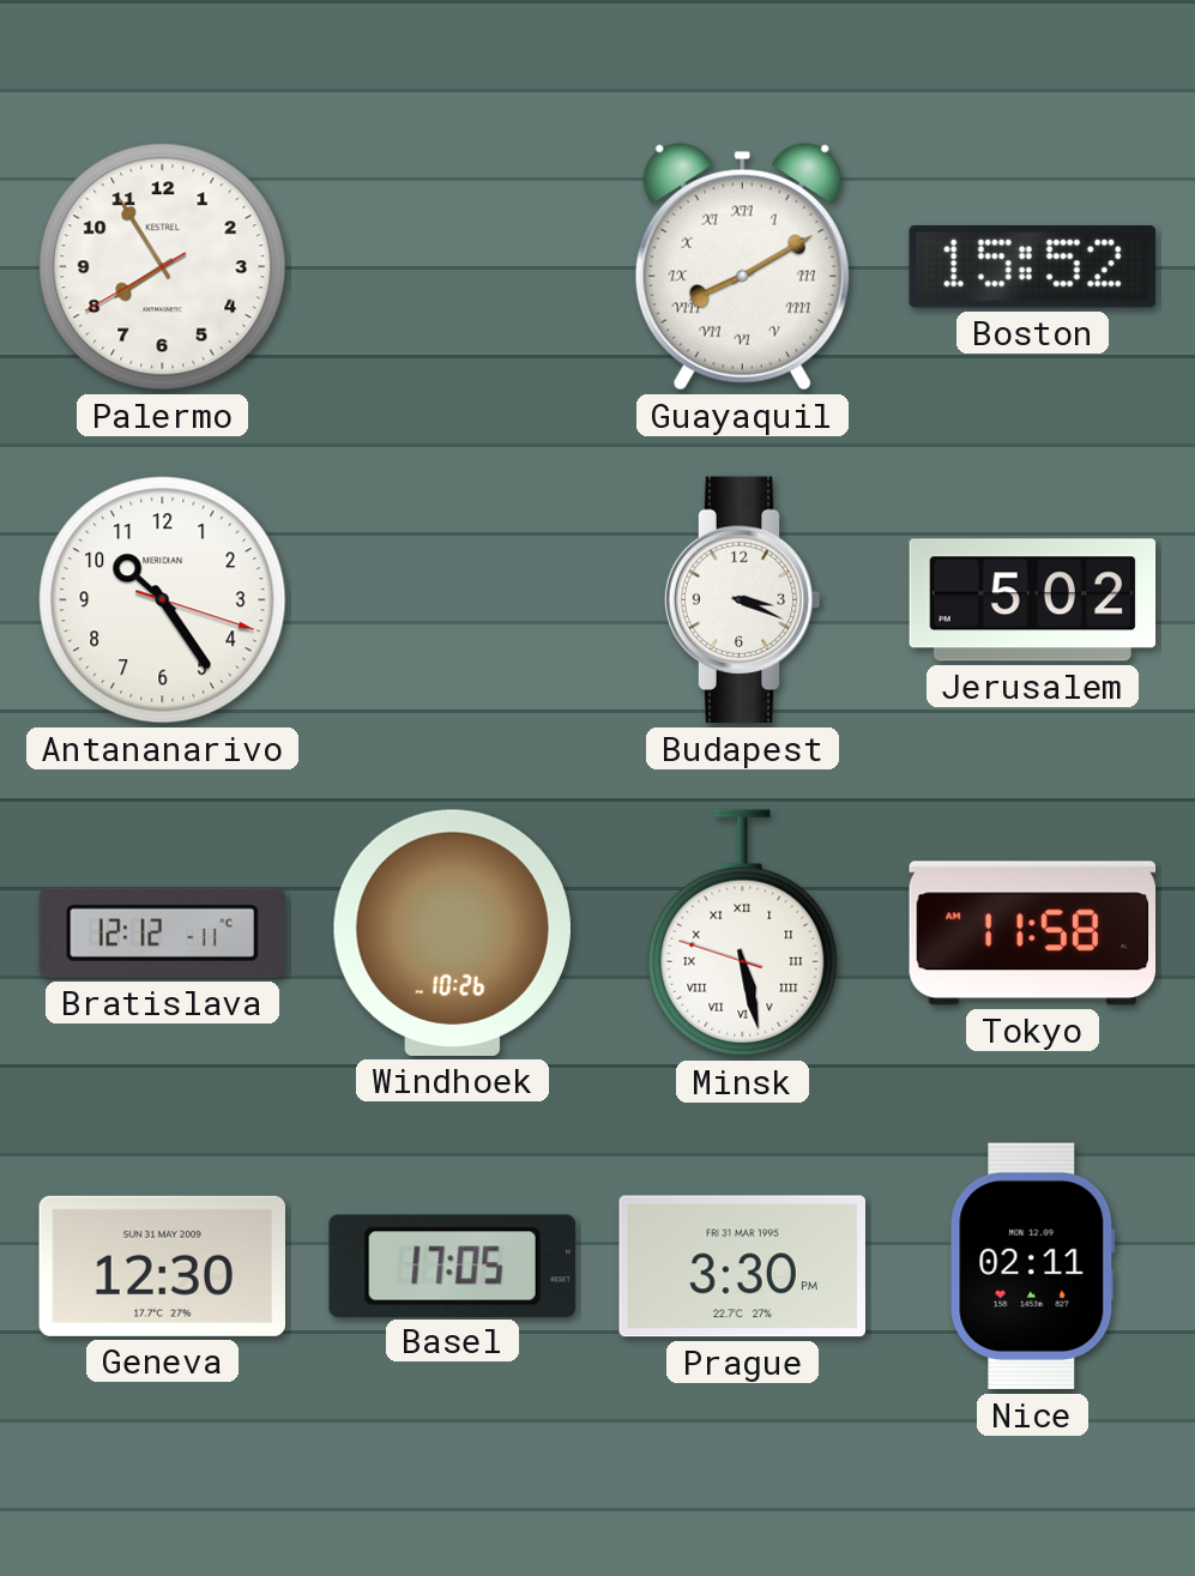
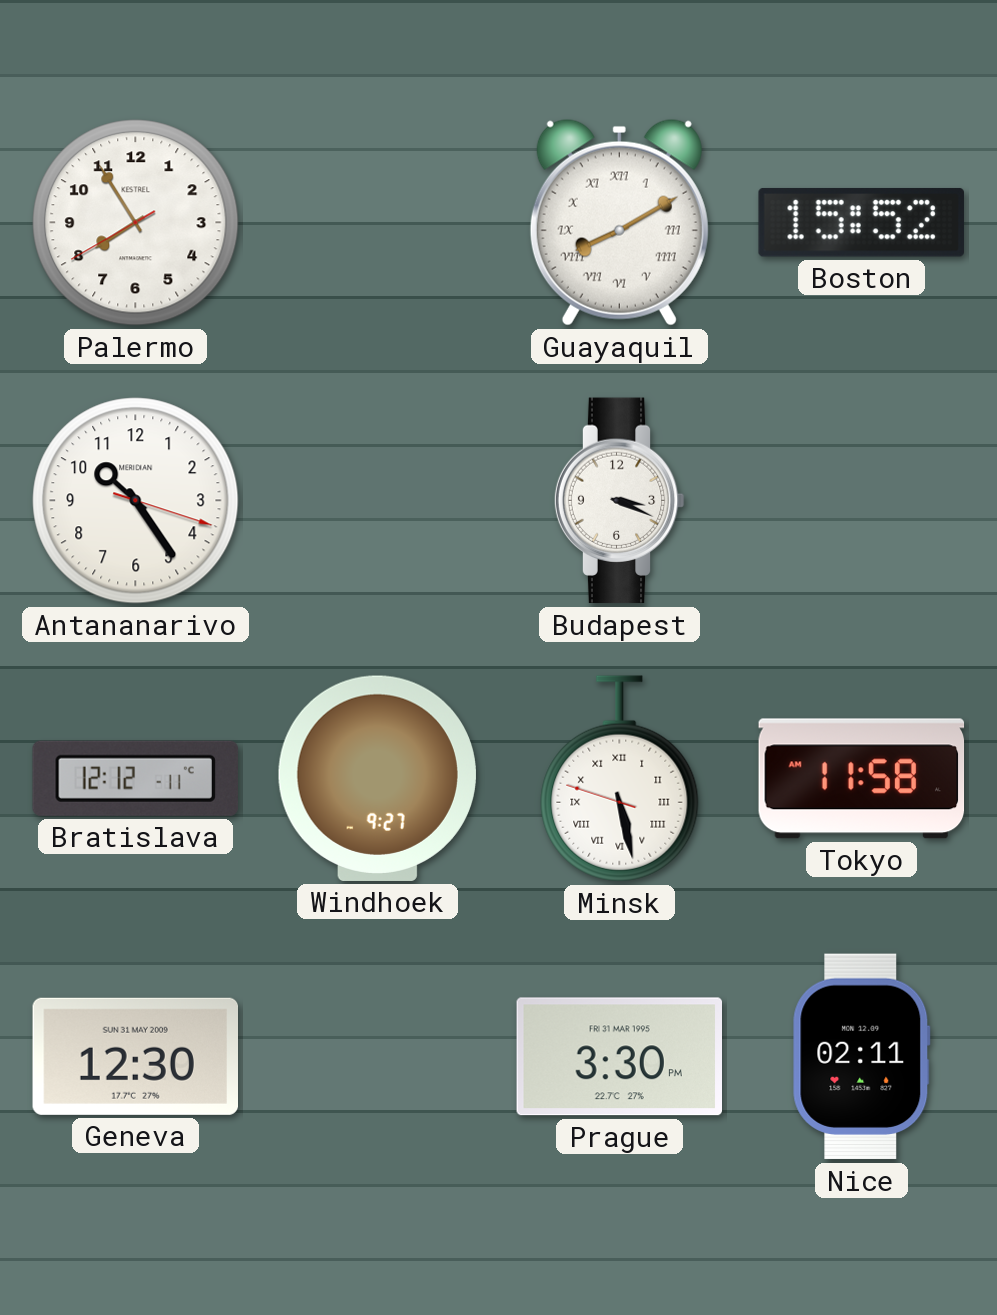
Jerusalem: 5:02 -> none (1033, 600)
Windhoek: 10:26 -> 9:27 (377, 778)
Basel: 17:05 -> none (452, 1266)
